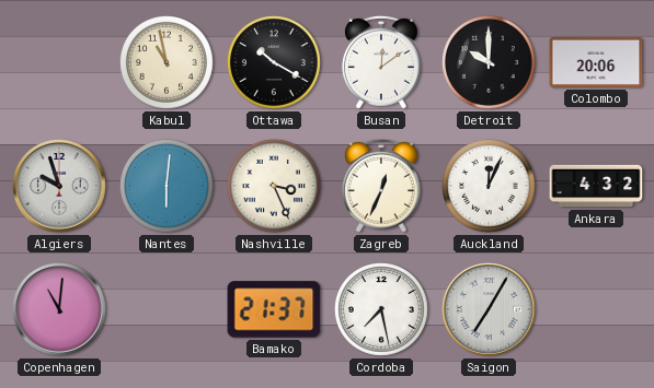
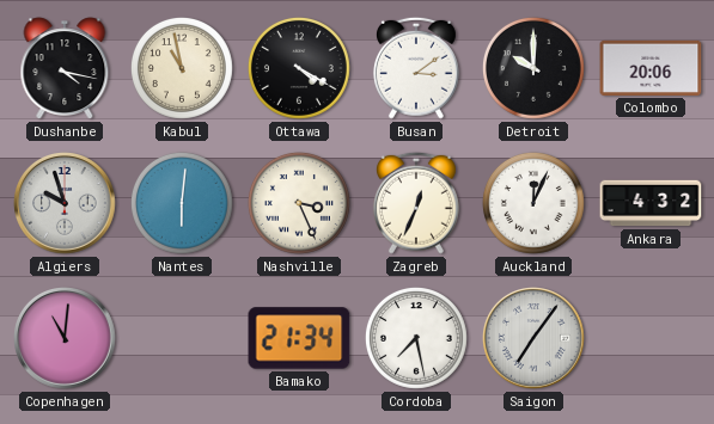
Dushanbe: none -> 4:17 (65, 68)
Ottawa: 10:20 -> 4:20 (299, 68)
Busan: 12:09 -> 3:09 (416, 68)
Bamako: 21:37 -> 21:34 (299, 338)
Saigon: 7:05 -> 7:06 (535, 339)
